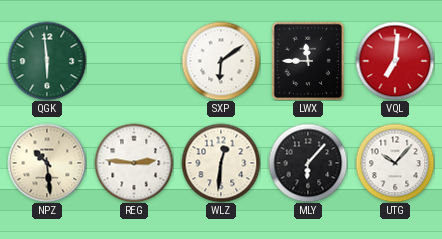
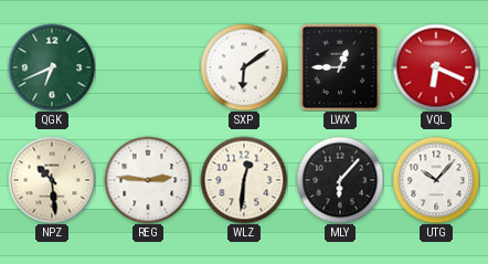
QGK: 5:59 -> 6:41 (52, 67)
LWX: 11:45 -> 12:45 (340, 67)
VQL: 7:01 -> 6:19 (436, 67)
